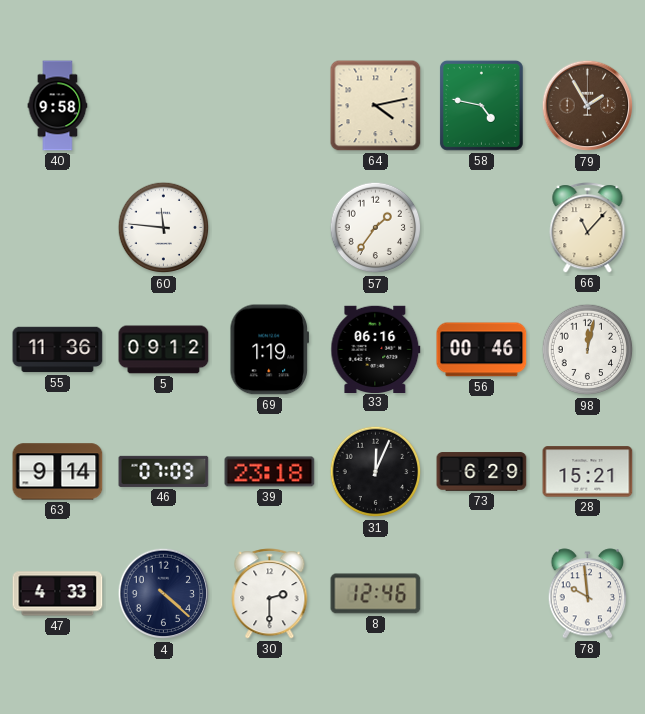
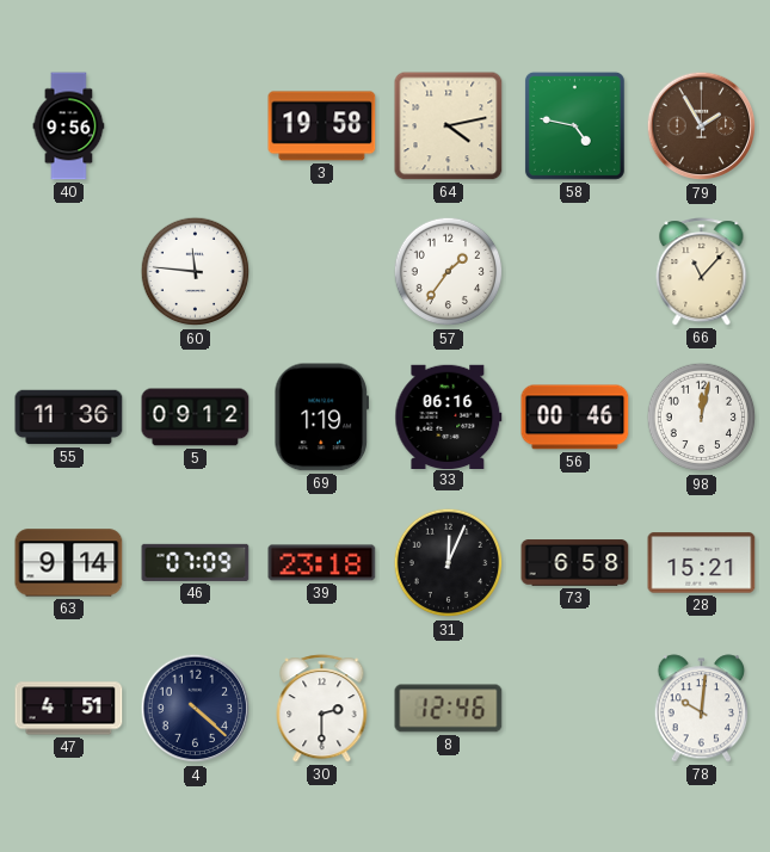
40: 9:58 -> 9:56 (69, 126)
3: none -> 19:58 (322, 126)
73: 6:29 -> 6:58 (575, 563)
47: 4:33 -> 4:51 (69, 709)
78: 9:59 -> 10:01 (702, 709)
